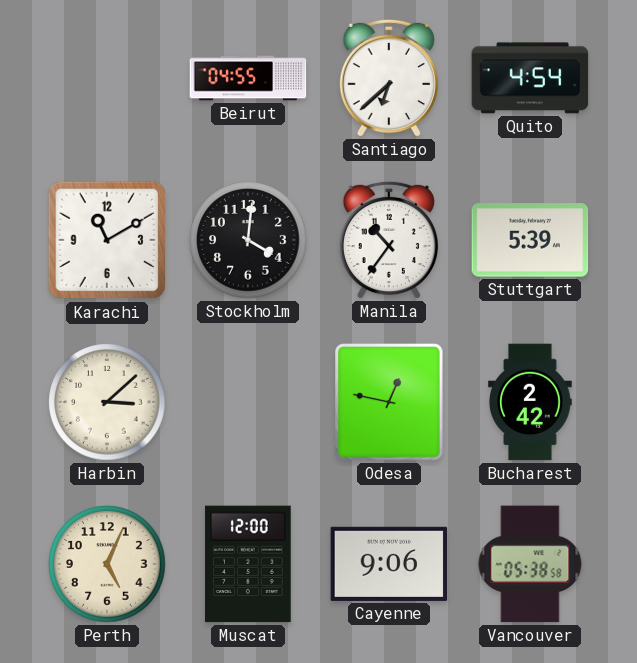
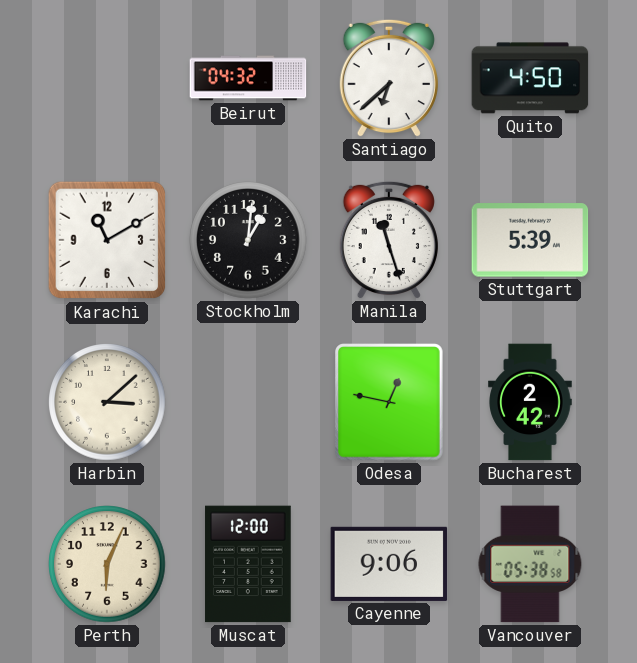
Beirut: 04:55 -> 04:32 (248, 78)
Quito: 4:54 -> 4:50 (530, 78)
Stockholm: 4:01 -> 1:01 (248, 240)
Manila: 10:36 -> 11:27 (389, 240)
Perth: 5:04 -> 6:04 (107, 564)
